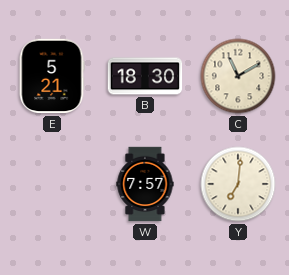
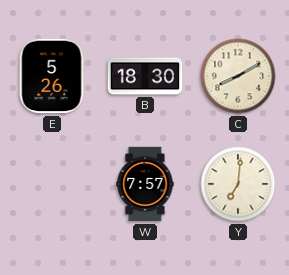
E: 5:21 -> 5:26 (52, 76)
C: 11:10 -> 8:10 (238, 76)
